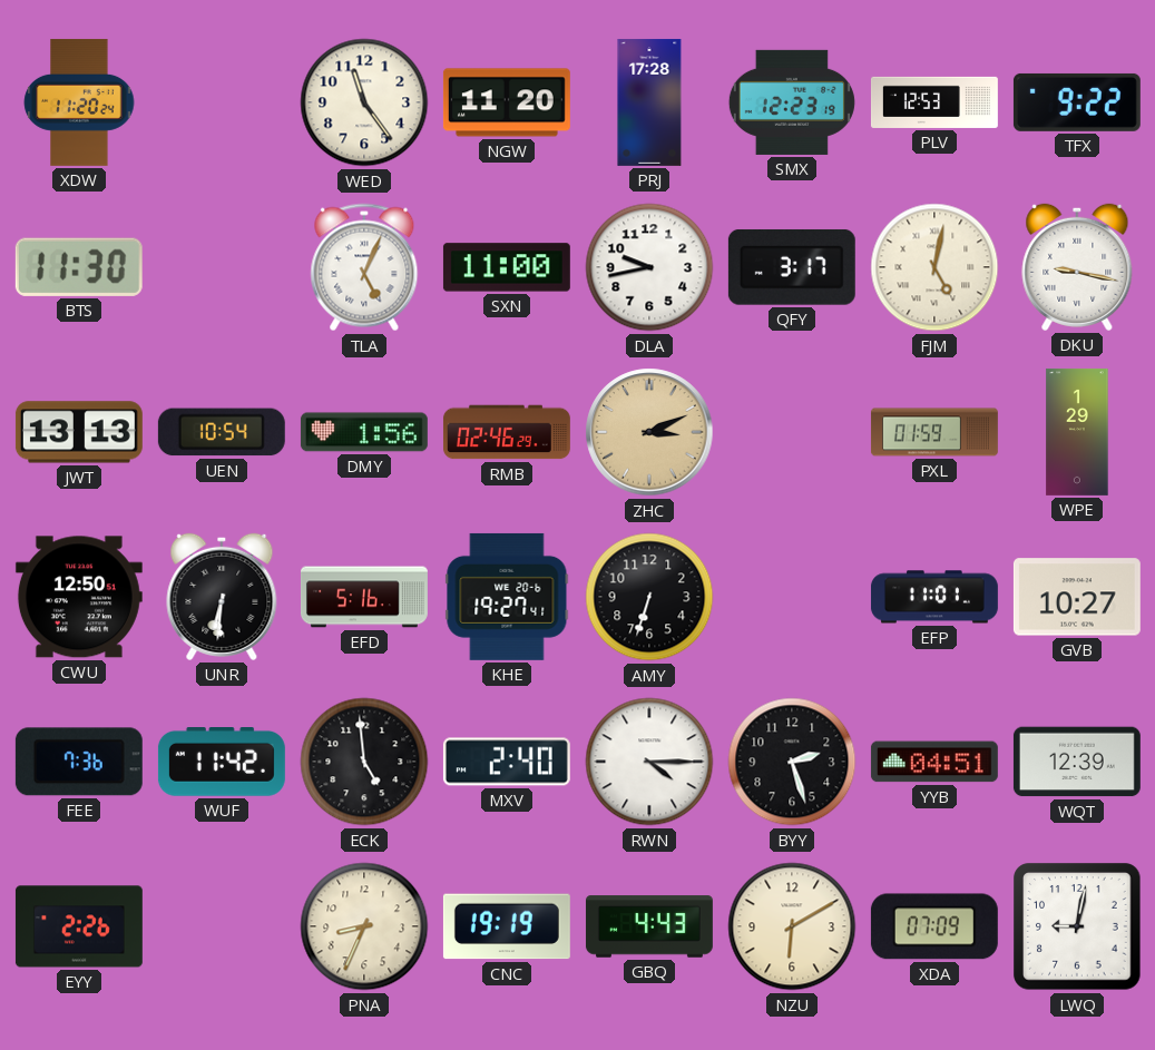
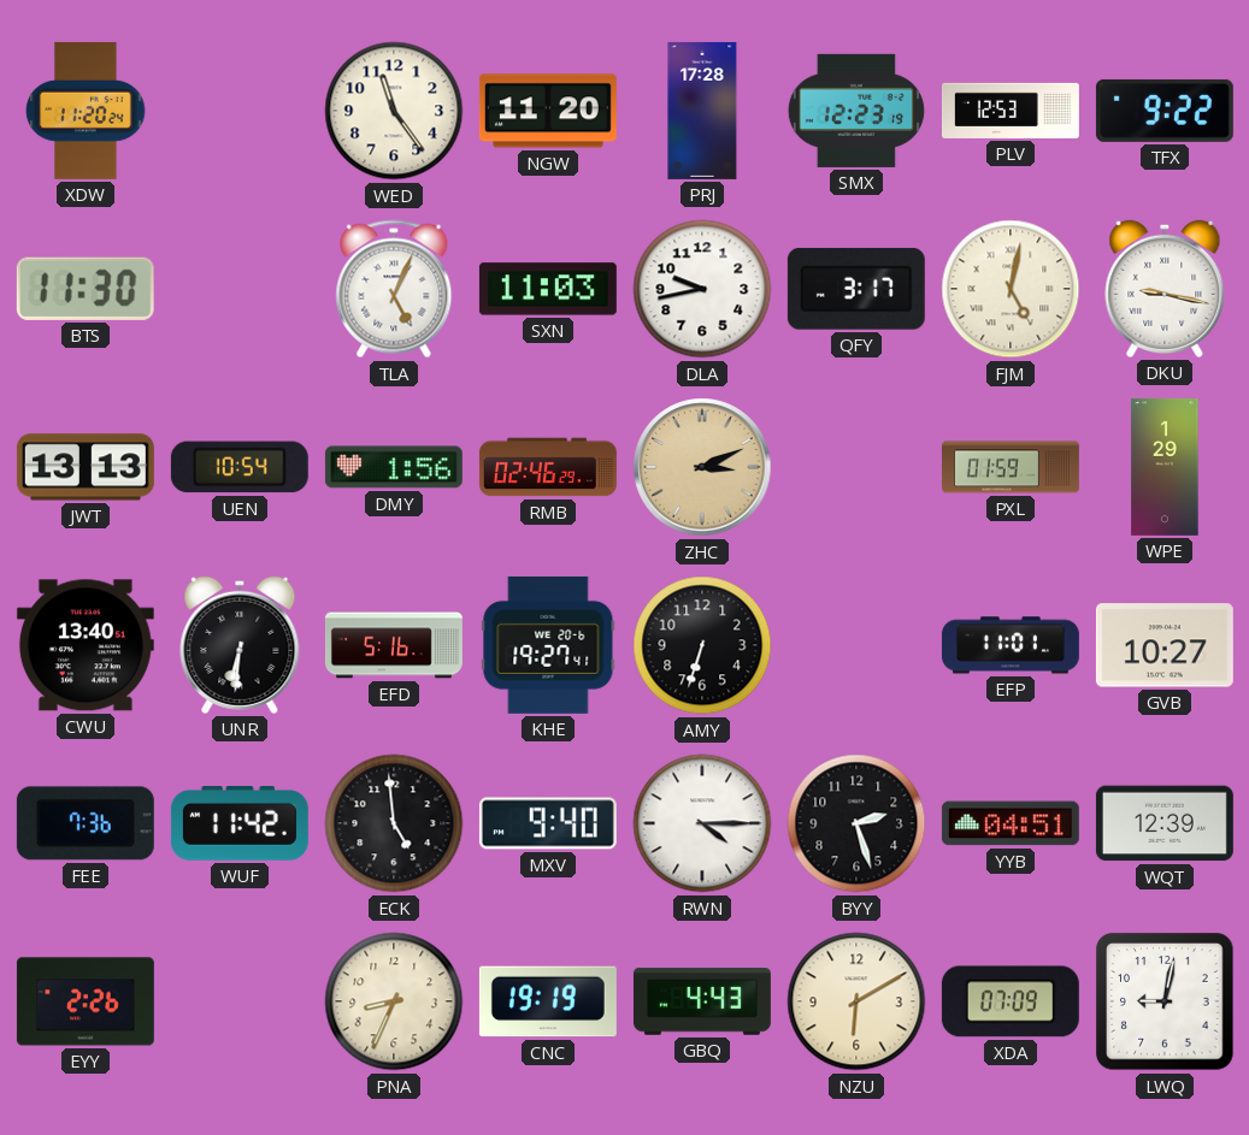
SXN: 11:00 -> 11:03 (548, 289)
CWU: 12:50 -> 13:40 (86, 645)
MXV: 2:40 -> 9:40 (548, 823)
